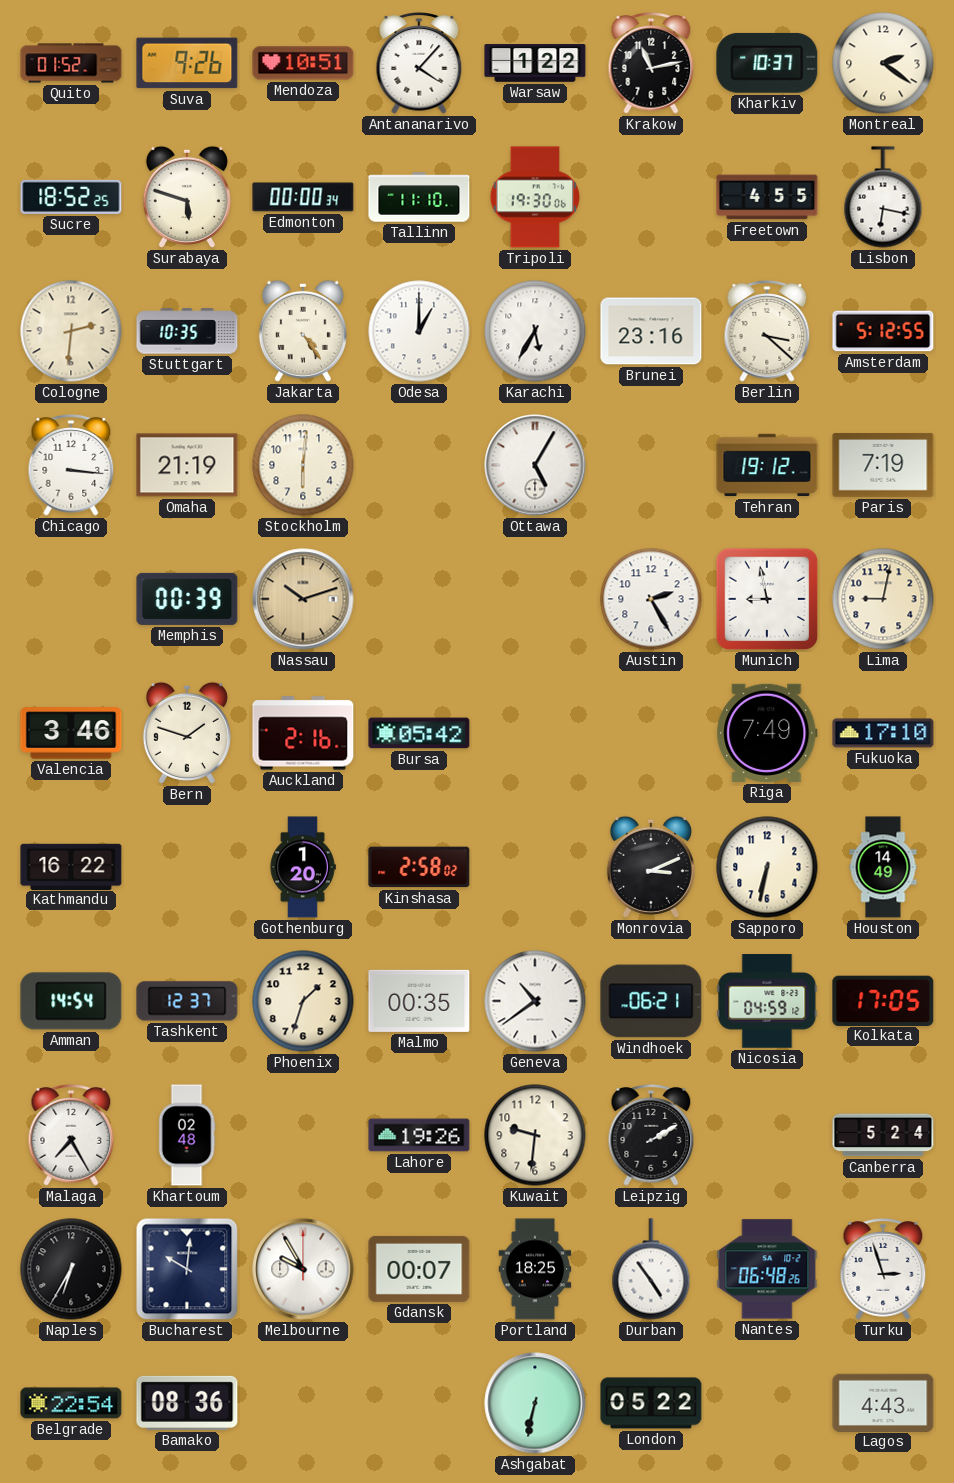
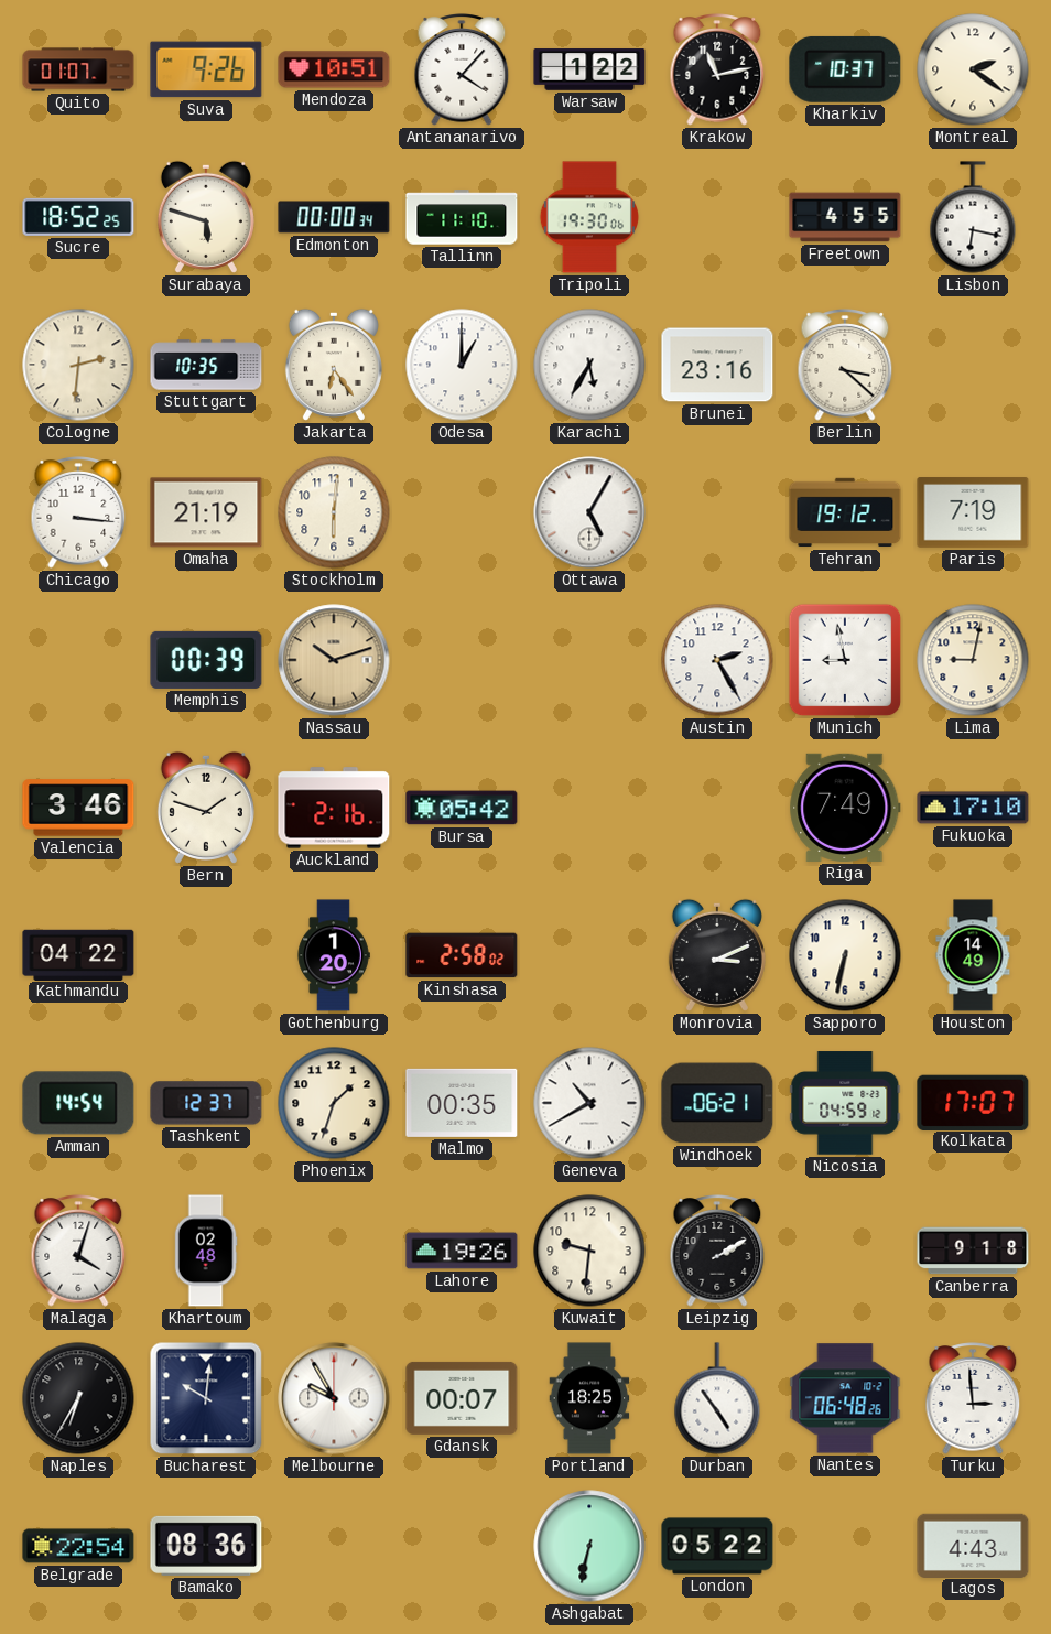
Quito: 01:52 -> 01:07 (78, 69)
Jakarta: 4:24 -> 6:24 (334, 365)
Amsterdam: 5:12 -> none (883, 331)
Kathmandu: 16:22 -> 04:22 (78, 954)
Geneva: 10:39 -> 10:40 (589, 1103)
Kolkata: 17:05 -> 17:07 (973, 1102)
Malaga: 7:25 -> 4:03 (78, 1251)
Canberra: 5:24 -> 9:18 (973, 1251)
Turku: 2:57 -> 2:59 (973, 1398)
